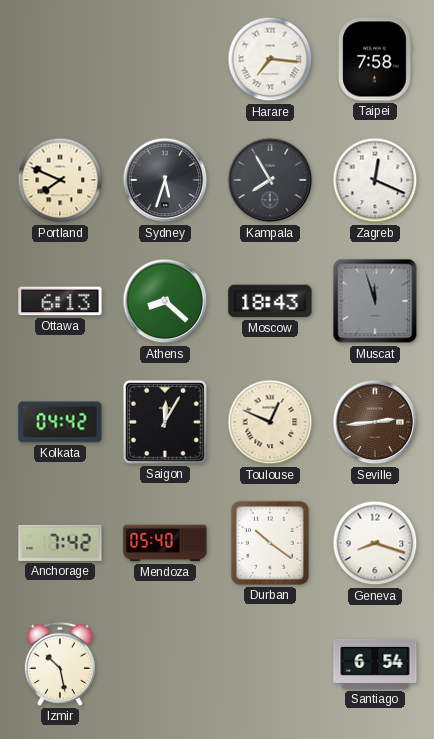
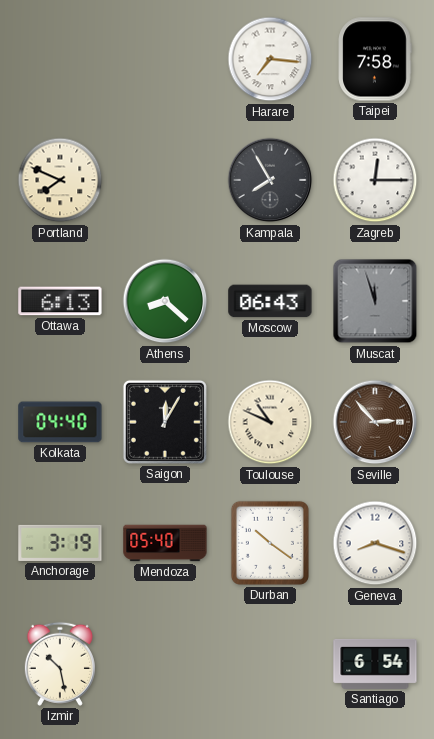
Sydney: 5:33 -> none (165, 180)
Zagreb: 12:19 -> 12:15 (375, 180)
Moscow: 18:43 -> 06:43 (270, 301)
Kolkata: 04:42 -> 04:40 (60, 422)
Toulouse: 12:49 -> 10:49 (270, 422)
Seville: 2:44 -> 2:53 (375, 422)
Anchorage: 7:42 -> 3:19 (60, 543)
